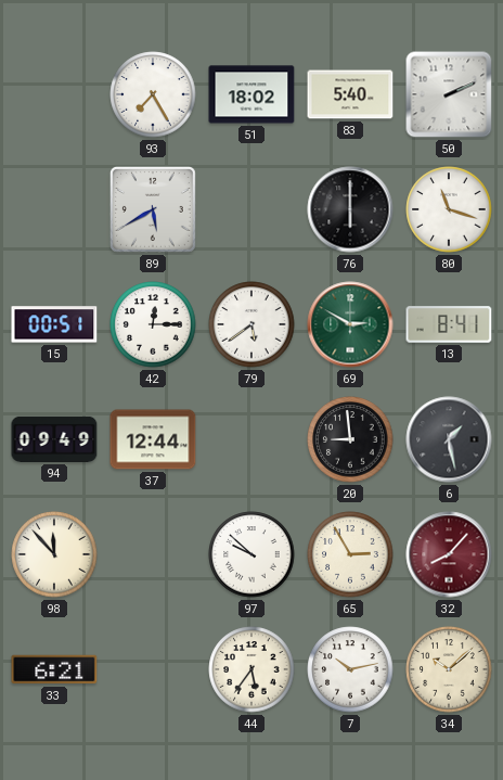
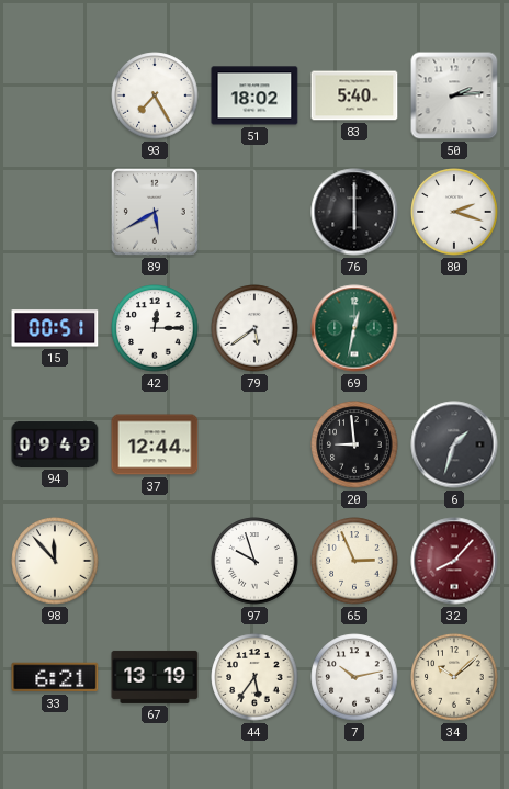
50: 2:11 -> 2:14 (454, 95)
80: 11:18 -> 2:18 (454, 212)
69: 2:50 -> 12:32 (354, 328)
13: 8:41 -> none (449, 324)
6: 1:28 -> 1:33 (454, 444)
97: 9:52 -> 9:57 (255, 561)
65: 2:55 -> 2:56 (354, 561)
67: none -> 13:19 (155, 677)
